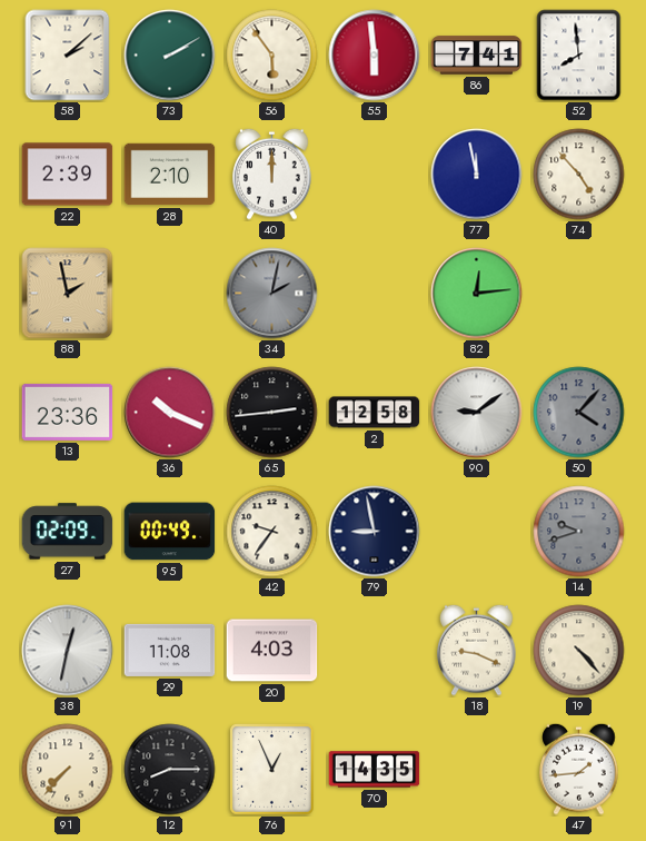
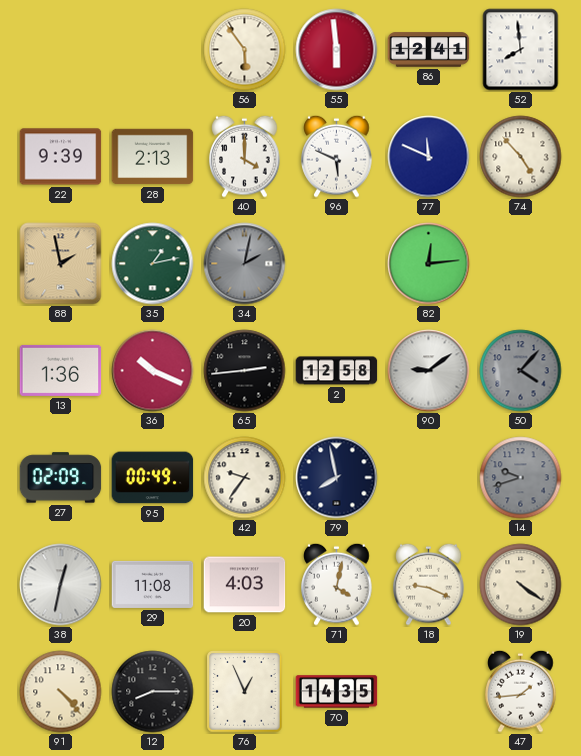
58: 2:08 -> none (68, 56)
73: 2:10 -> none (170, 56)
86: 7:41 -> 12:41 (429, 50)
22: 2:39 -> 9:39 (61, 157)
28: 2:10 -> 2:13 (153, 157)
40: 12:00 -> 4:00 (245, 156)
96: none -> 5:49 (337, 156)
77: 11:58 -> 11:49 (429, 157)
35: none -> 1:13 (153, 264)
13: 23:36 -> 1:36 (61, 370)
79: 8:58 -> 7:58 (337, 478)
71: none -> 4:02 (337, 584)
19: 4:23 -> 4:21 (521, 585)
91: 7:37 -> 4:23 (61, 692)
